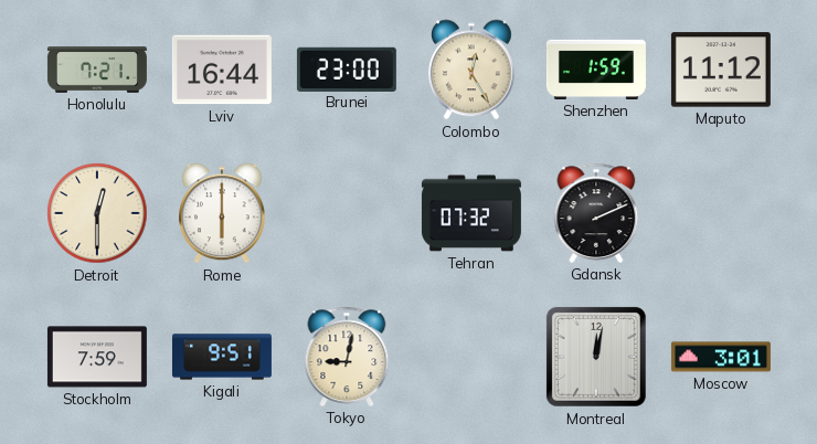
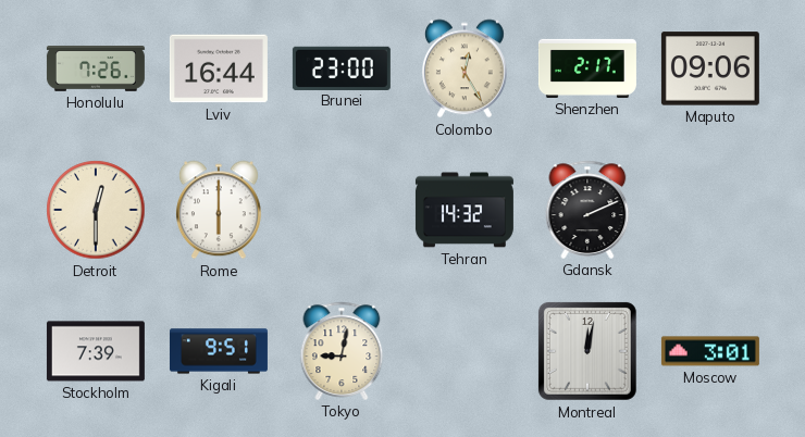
Honolulu: 7:21 -> 7:26 (96, 70)
Shenzhen: 1:59 -> 2:17 (587, 68)
Maputo: 11:12 -> 09:06 (710, 68)
Tehran: 07:32 -> 14:32 (465, 210)
Stockholm: 7:59 -> 7:39 (96, 351)
